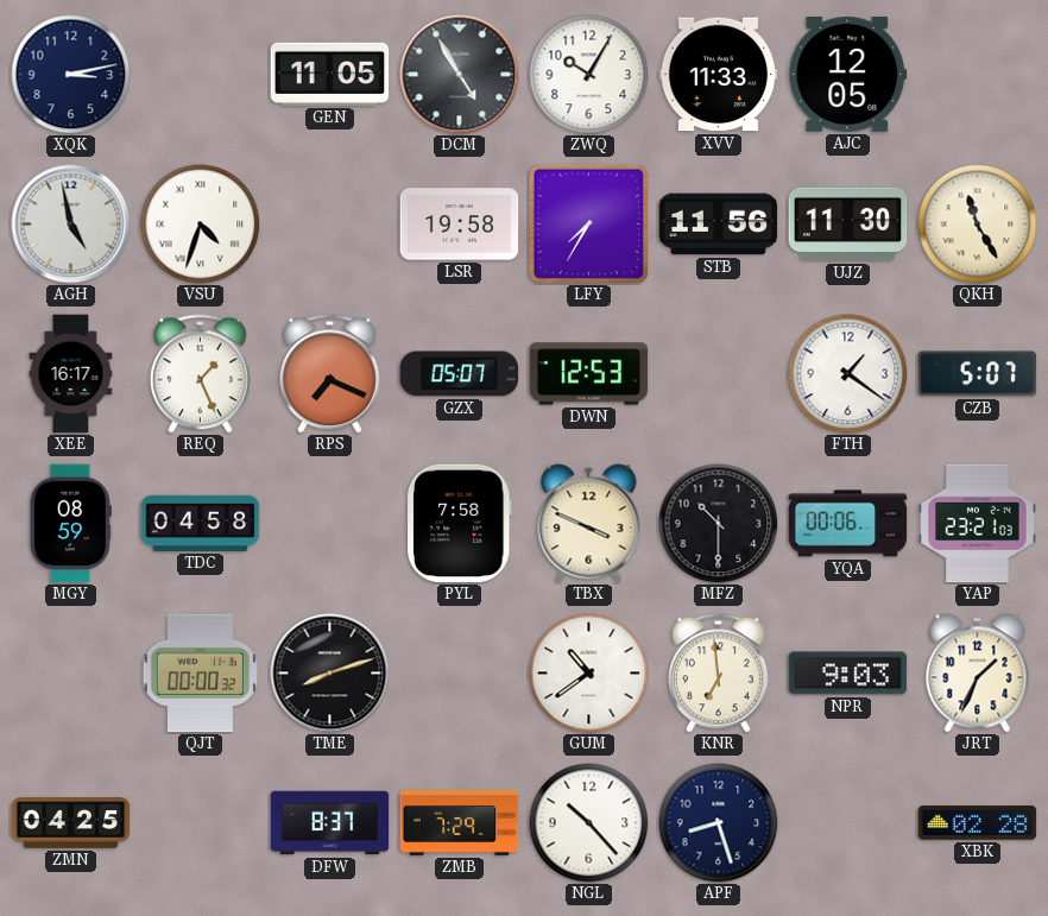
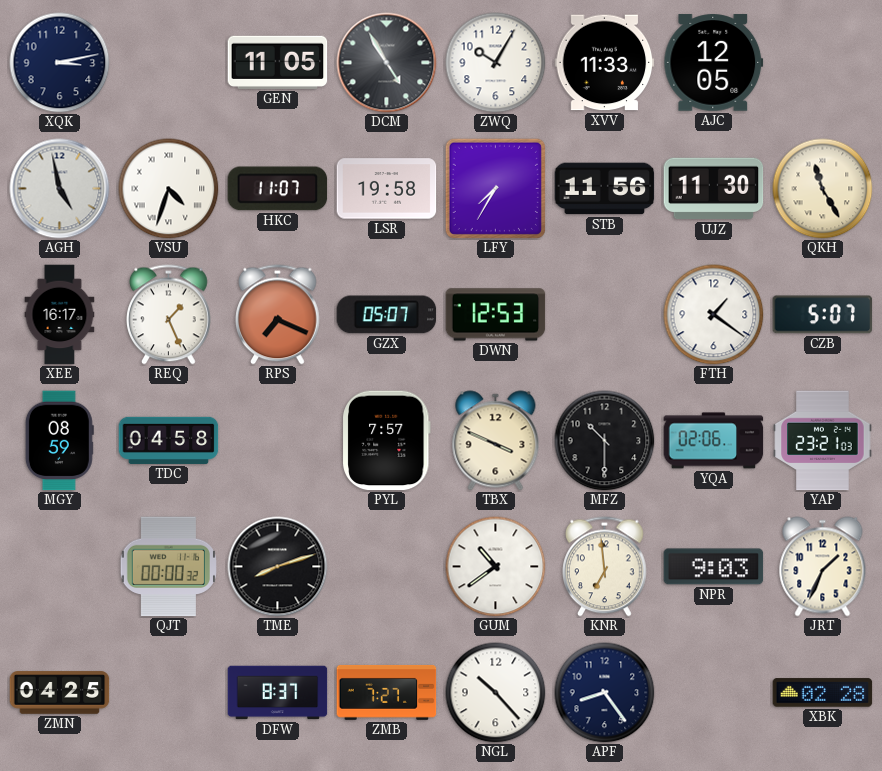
HKC: none -> 11:07 (278, 189)
PYL: 7:58 -> 7:57 (387, 441)
YQA: 00:06 -> 02:06 (714, 441)
ZMB: 7:29 -> 7:27 (387, 692)
APF: 8:27 -> 8:24 (605, 693)
